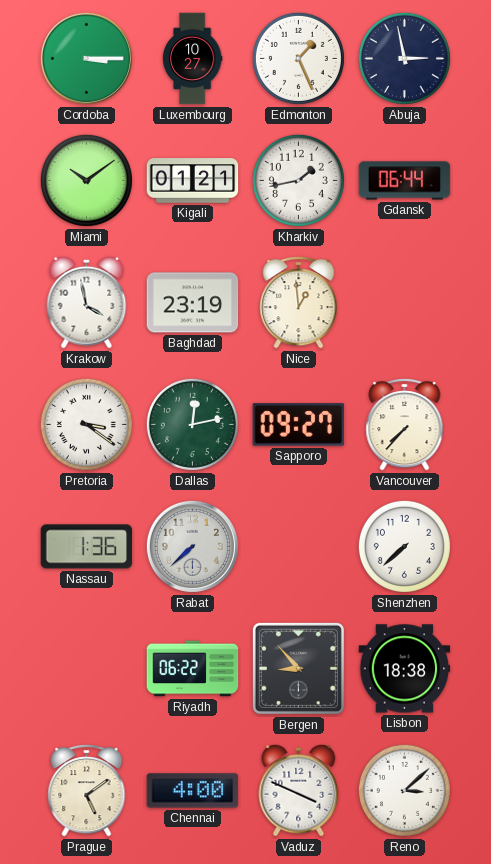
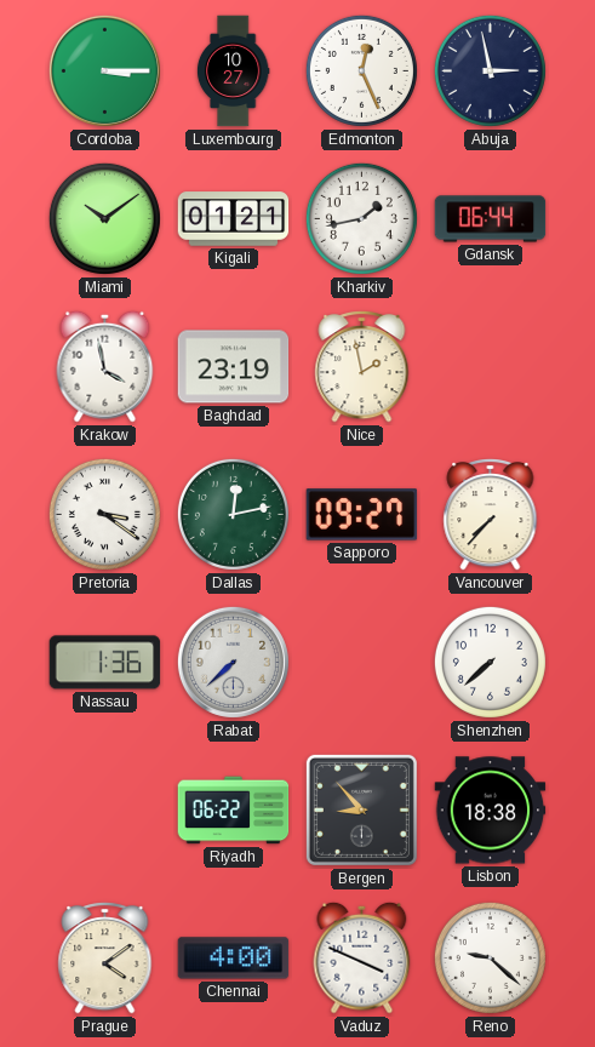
Edmonton: 1:26 -> 12:26 (361, 70)
Nice: 12:59 -> 1:58 (362, 366)
Prague: 5:09 -> 4:09 (105, 957)
Reno: 3:08 -> 9:22 (490, 957)
